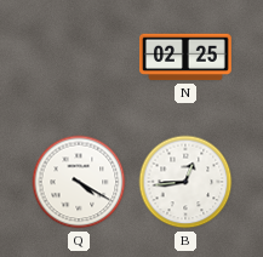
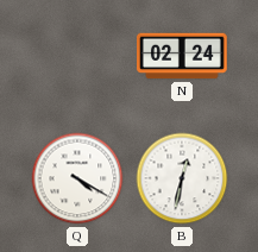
N: 02:25 -> 02:24 (183, 56)
B: 12:44 -> 12:32 (182, 178)
